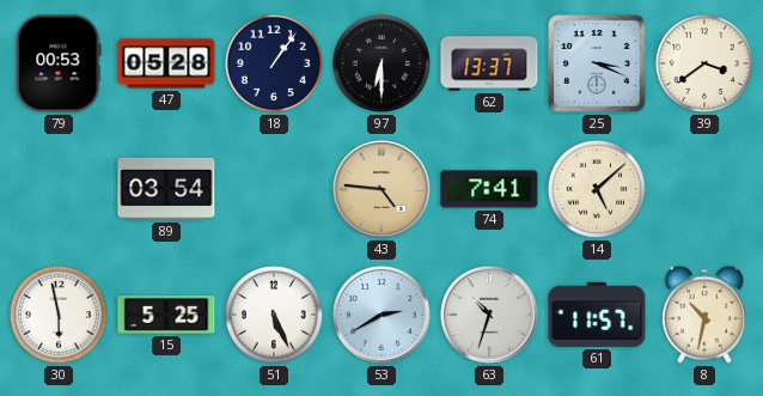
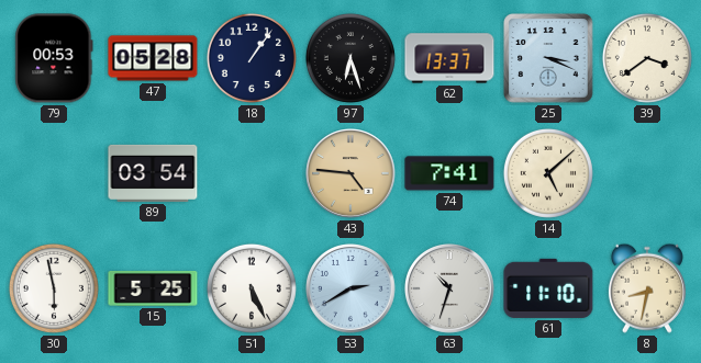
97: 6:30 -> 6:27 (350, 58)
61: 11:57 -> 11:10 (548, 288)
8: 10:32 -> 8:32 (647, 288)
